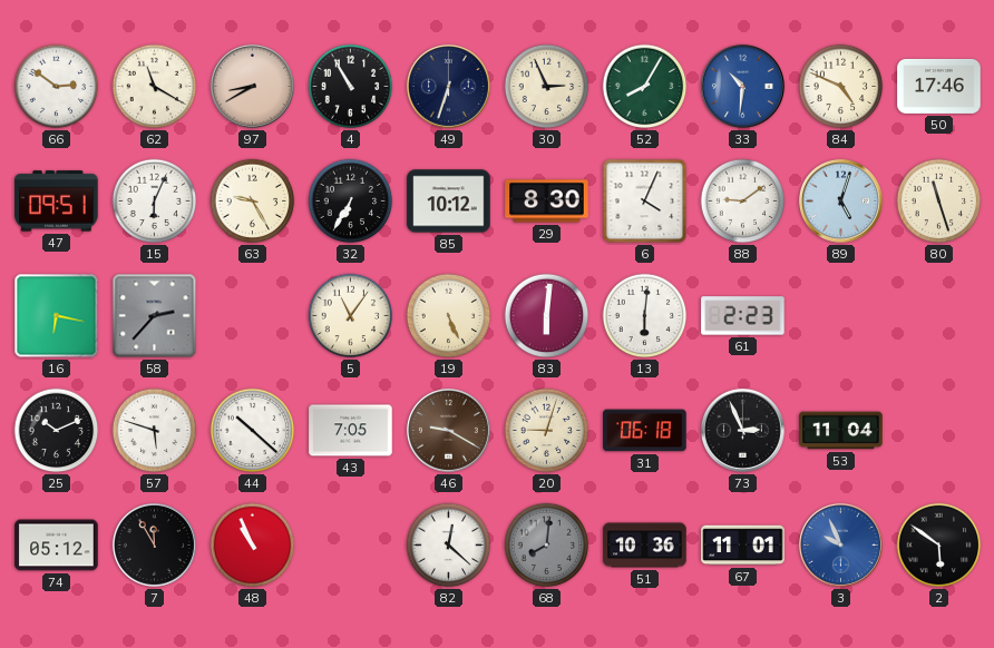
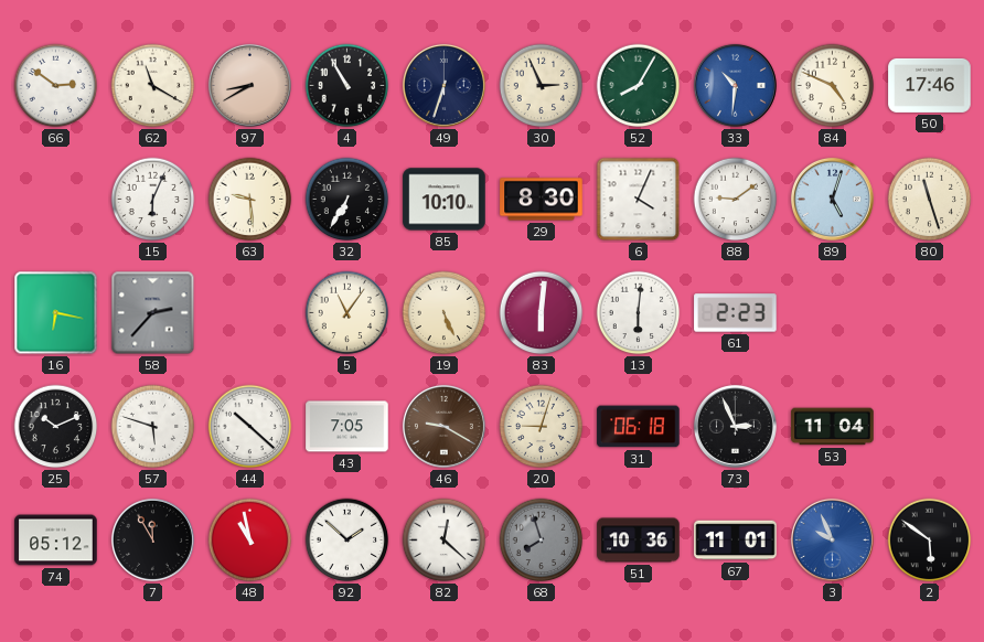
47: 09:51 -> none (57, 202)
63: 9:25 -> 9:29 (250, 200)
85: 10:12 -> 10:10 (445, 200)
48: 10:56 -> 10:58 (250, 541)
92: none -> 1:52 (347, 541)
68: 8:01 -> 7:57 (542, 541)
